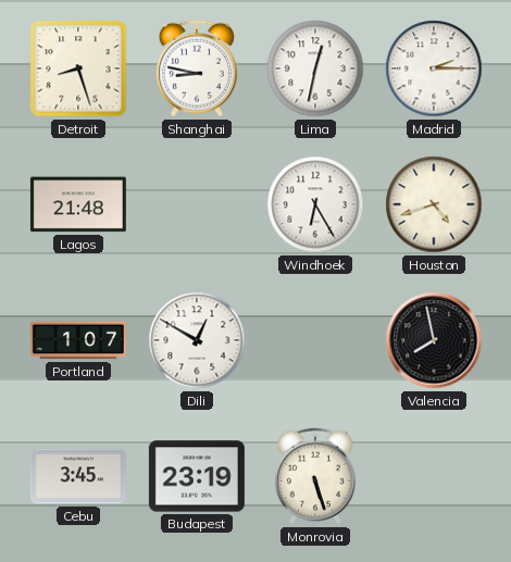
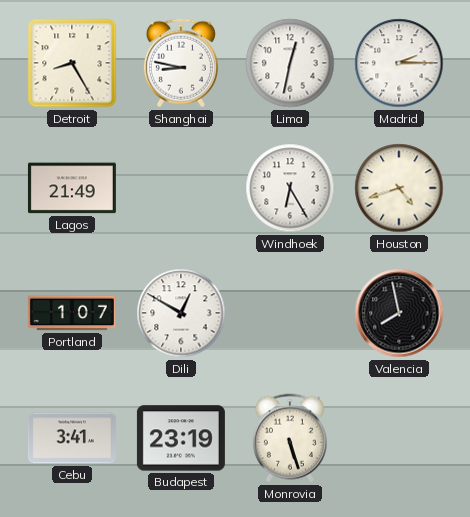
Detroit: 8:27 -> 8:25 (72, 63)
Lagos: 21:48 -> 21:49 (72, 188)
Cebu: 3:45 -> 3:41 (72, 438)
